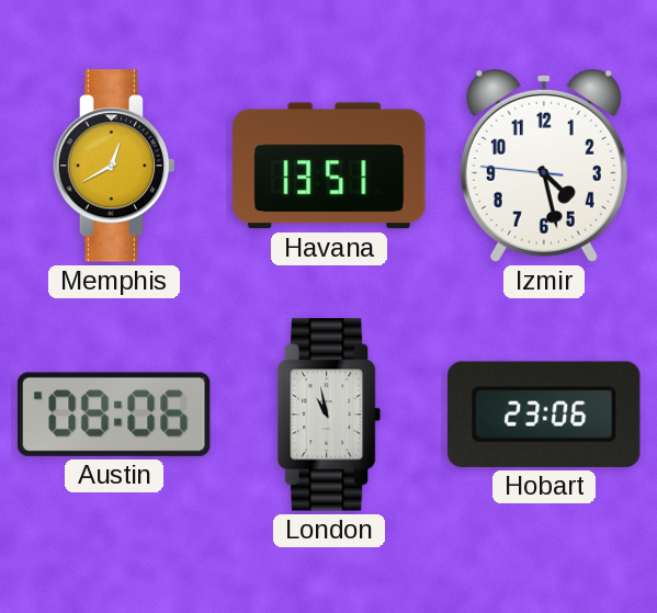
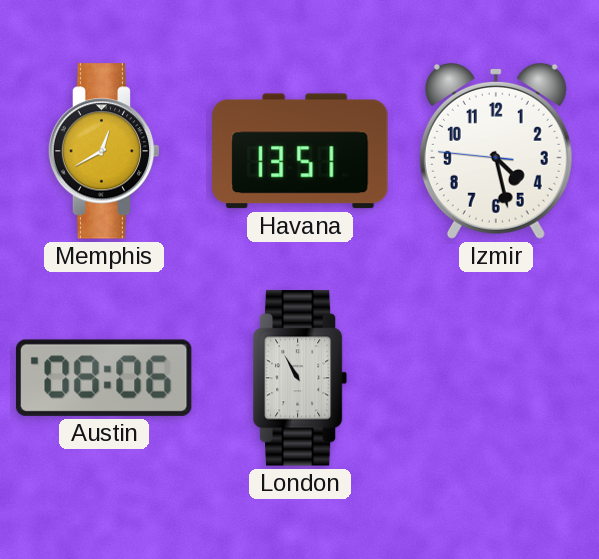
London: 10:58 -> 10:55 (301, 378)
Hobart: 23:06 -> none (545, 415)
